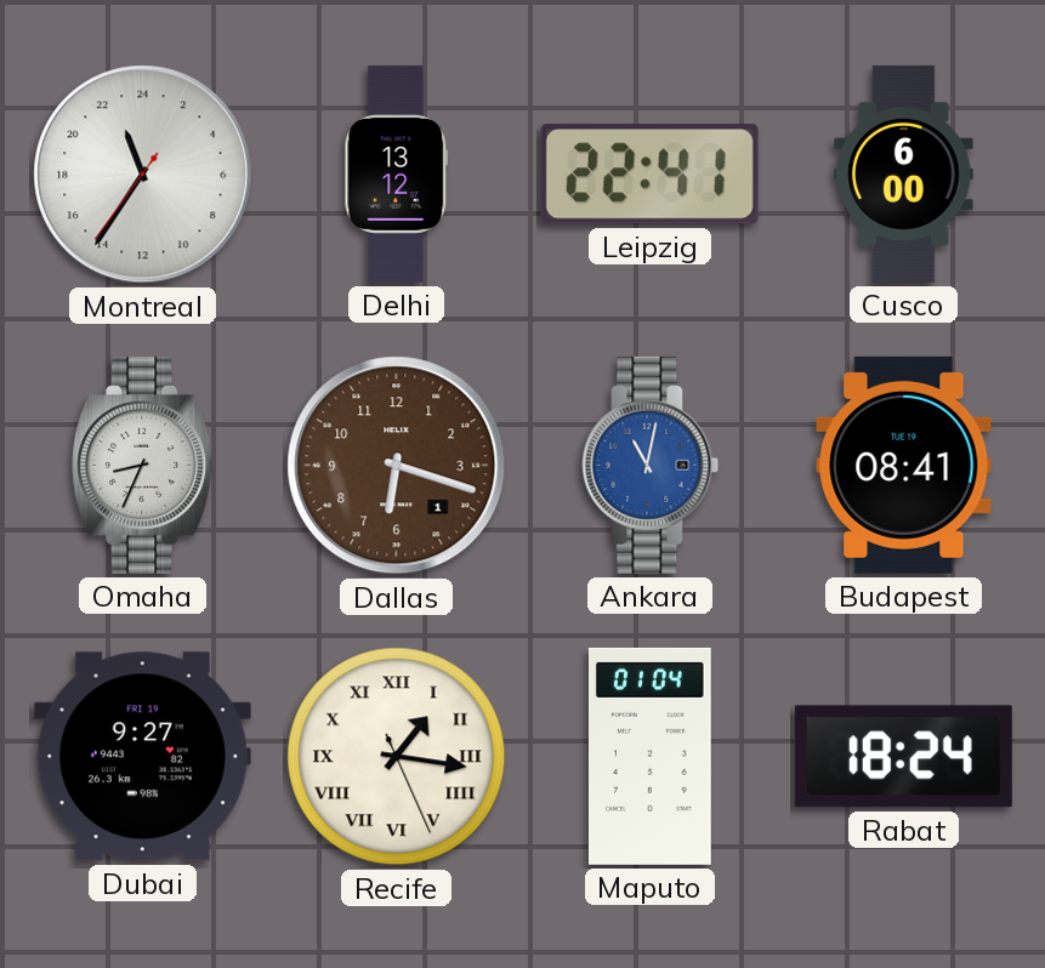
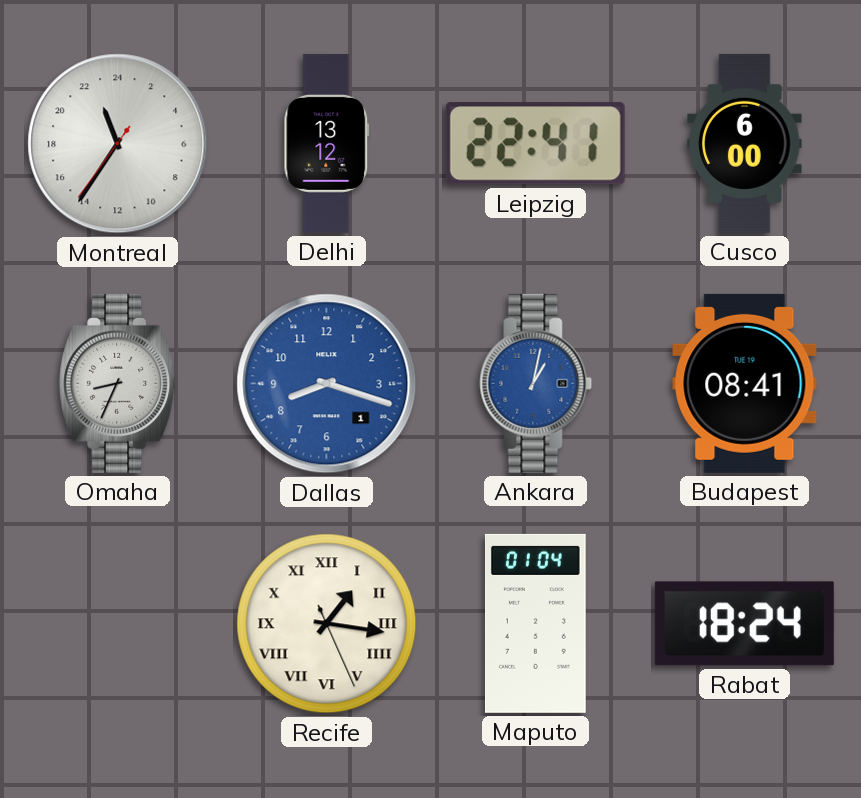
Dallas: 6:18 -> 8:18 (327, 384)
Dallas dial: brown -> blue (327, 384)
Ankara: 11:02 -> 1:02 (536, 383)
Dubai: 9:27 -> none (142, 757)
